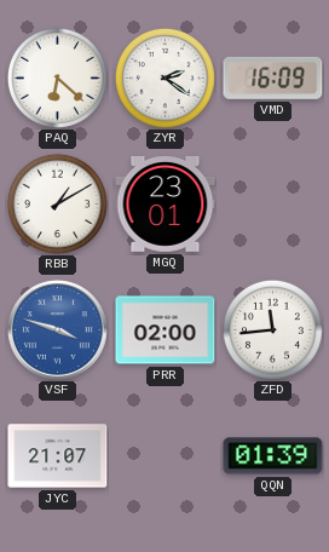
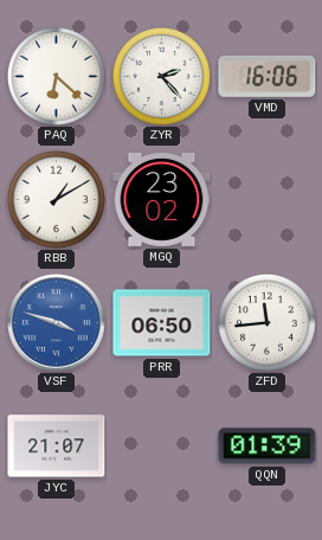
ZYR: 2:21 -> 2:23 (161, 76)
VMD: 16:09 -> 16:06 (268, 76)
MGQ: 23:01 -> 23:02 (162, 200)
PRR: 02:00 -> 06:50 (162, 323)
